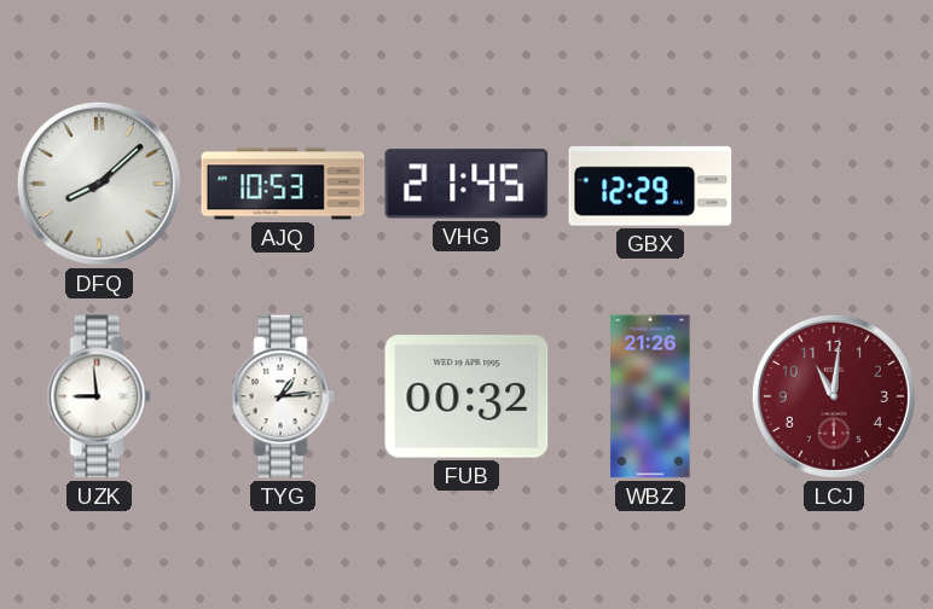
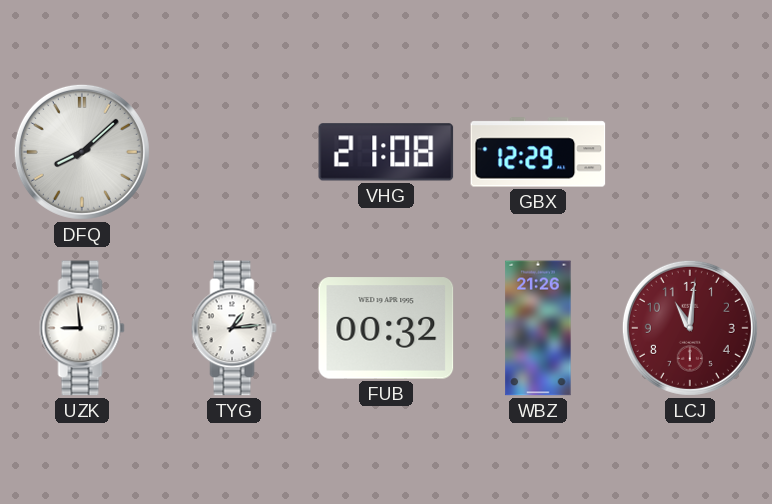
AJQ: 10:53 -> none (283, 184)
VHG: 21:45 -> 21:08 (386, 152)
